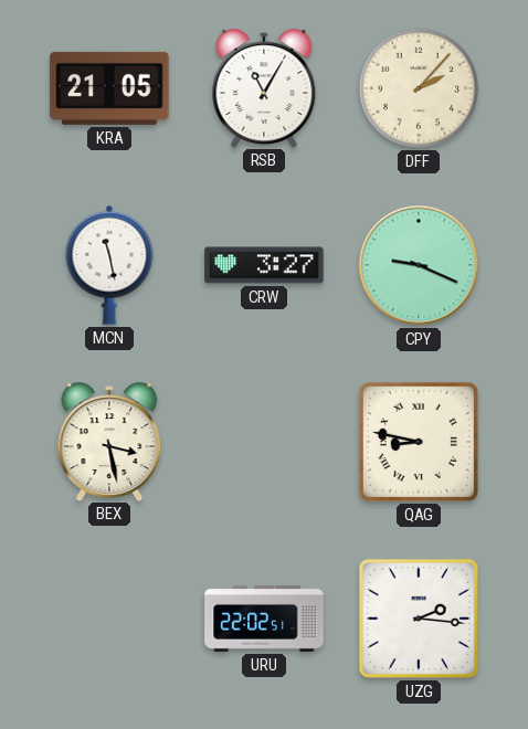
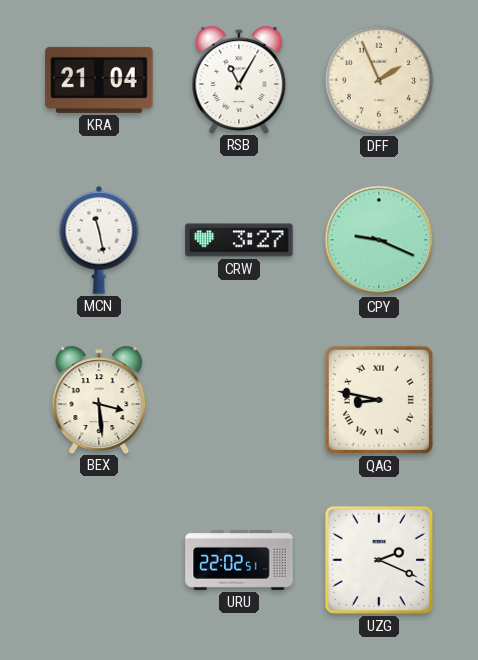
KRA: 21:05 -> 21:04 (99, 80)
DFF: 2:07 -> 1:56 (379, 80)
BEX: 3:28 -> 3:29 (99, 399)
UZG: 2:16 -> 2:19 (379, 560)
